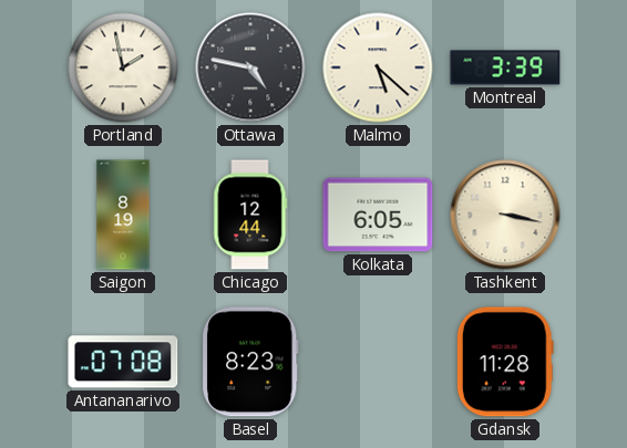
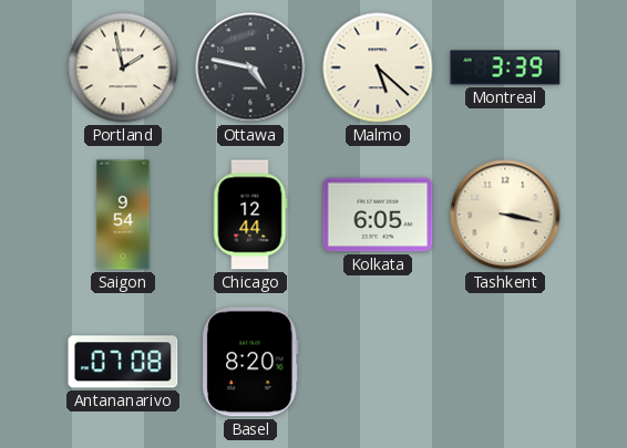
Saigon: 8:19 -> 9:54 (123, 215)
Basel: 8:23 -> 8:20 (250, 362)
Gdansk: 11:28 -> none (505, 362)
